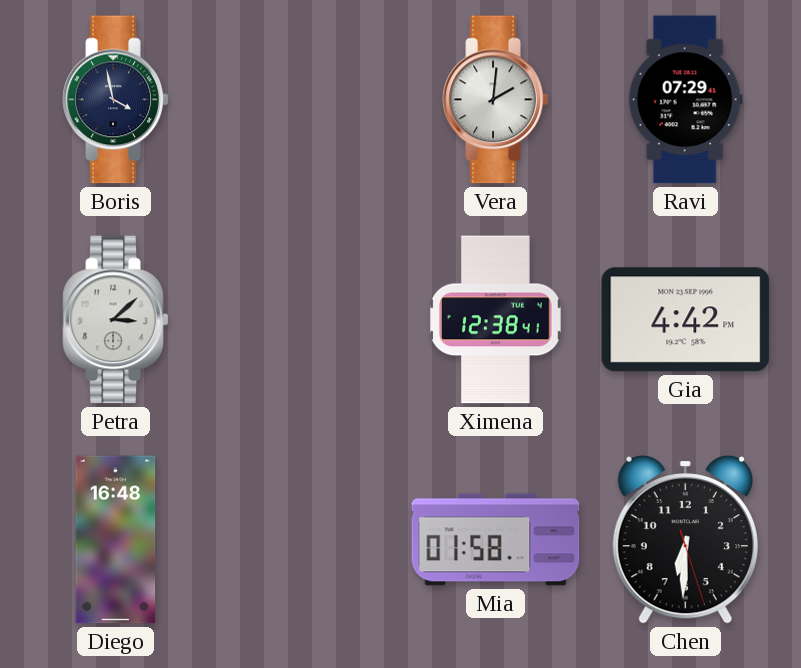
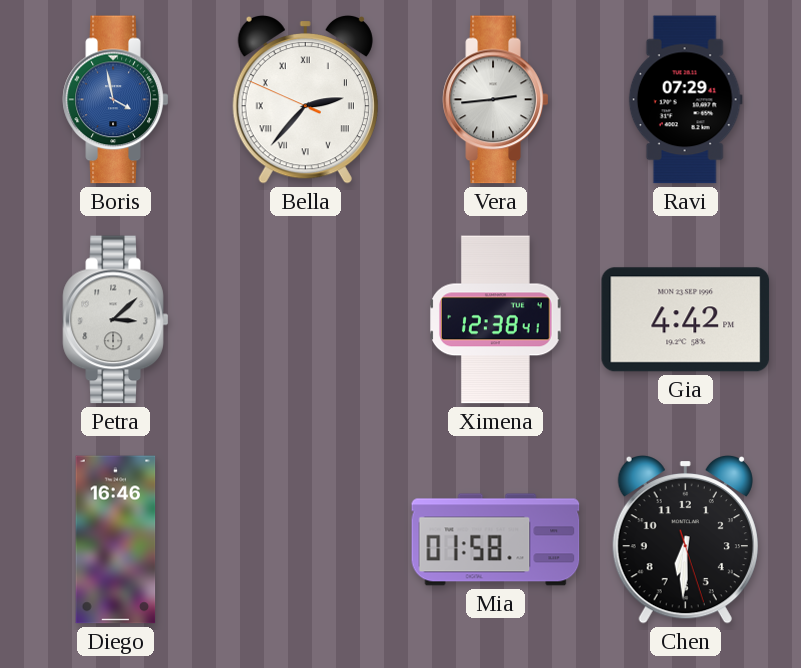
Boris dial: navy -> blue (116, 100)
Bella: none -> 2:36 (305, 100)
Vera: 2:01 -> 2:44 (496, 100)
Diego: 16:48 -> 16:46 (116, 540)
